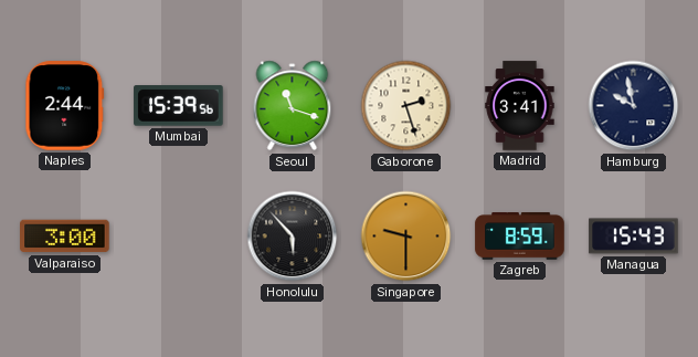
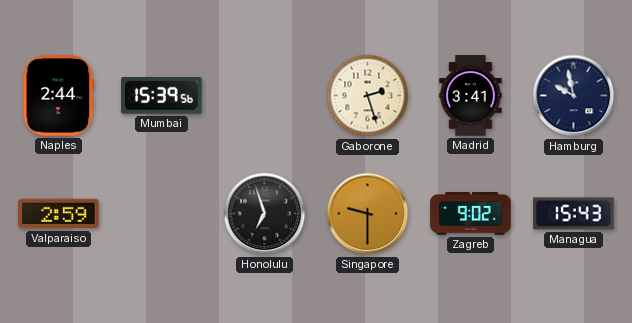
Seoul: 11:18 -> none (293, 106)
Valparaiso: 3:00 -> 2:59 (59, 214)
Honolulu: 5:53 -> 6:57 (265, 214)
Zagreb: 8:59 -> 9:02 (471, 214)
